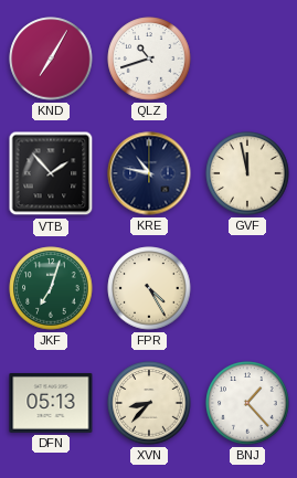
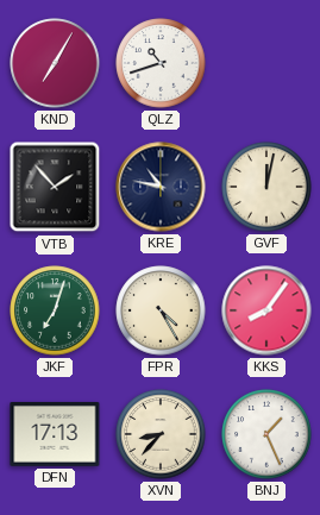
GVF: 11:58 -> 12:02 (266, 187)
KKS: none -> 8:06 (266, 310)
DFN: 05:13 -> 17:13 (55, 434)
BNJ: 1:23 -> 1:26 (266, 434)
